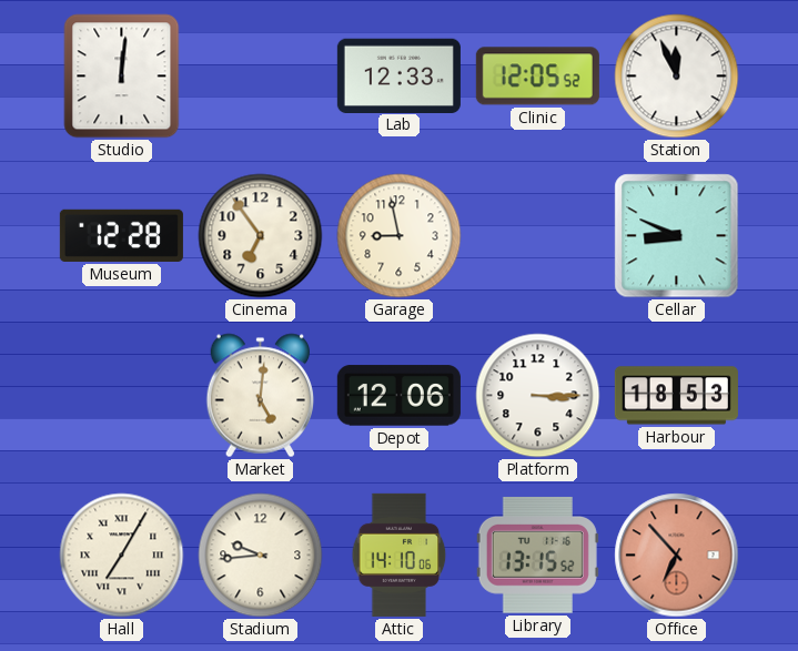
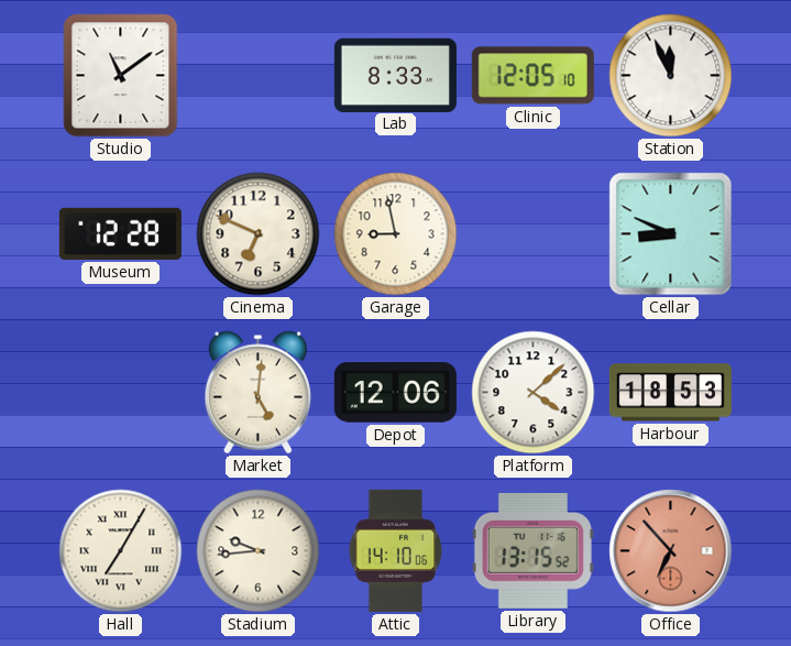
Studio: 12:01 -> 11:09 (121, 76)
Lab: 12:33 -> 8:33 (395, 75)
Clinic: 12:05:52 -> 12:05:10 (532, 76)
Cinema: 6:54 -> 6:49 (259, 234)
Platform: 3:15 -> 4:08 (534, 393)
